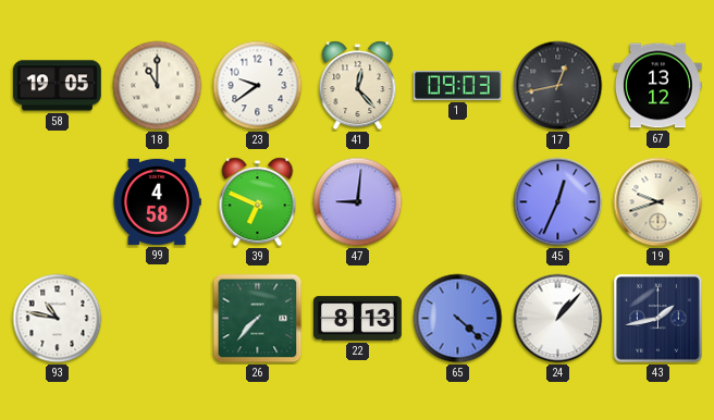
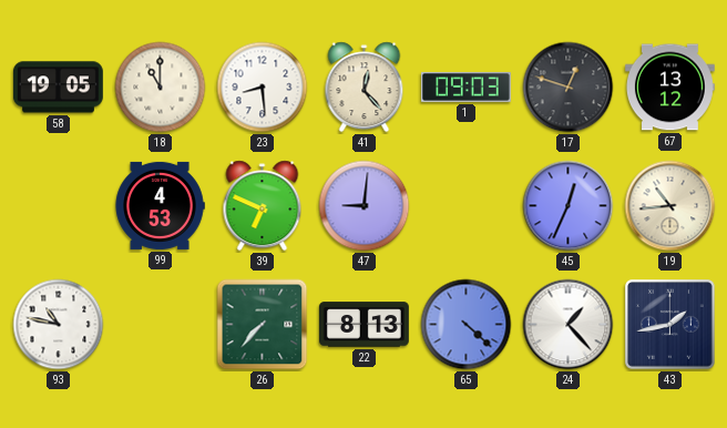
23: 9:39 -> 8:29 (263, 88)
17: 12:43 -> 12:48 (569, 88)
99: 4:58 -> 4:53 (160, 205)
19: 9:42 -> 10:44 (670, 206)
24: 1:07 -> 1:23 (569, 325)
